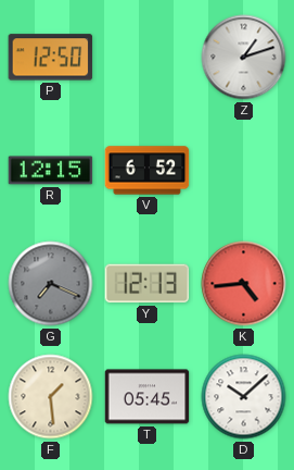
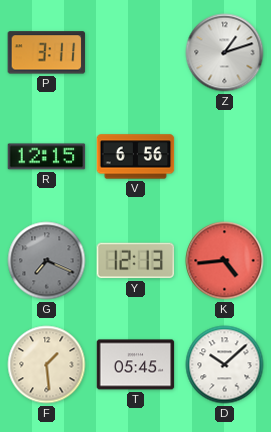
P: 12:50 -> 3:11 (47, 53)
V: 6:52 -> 6:56 (136, 157)
